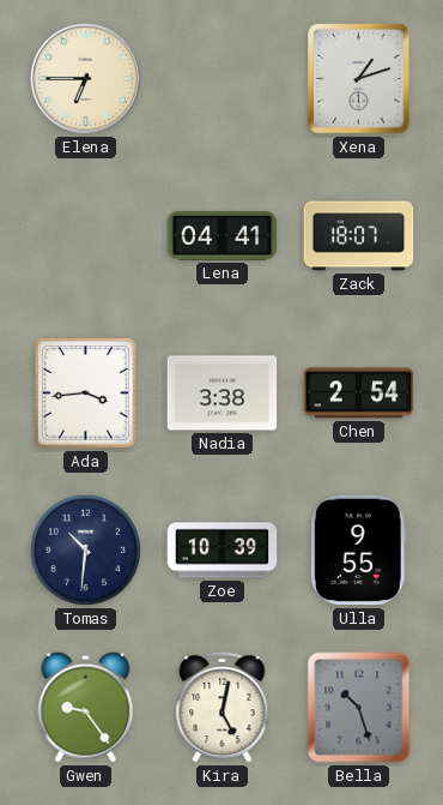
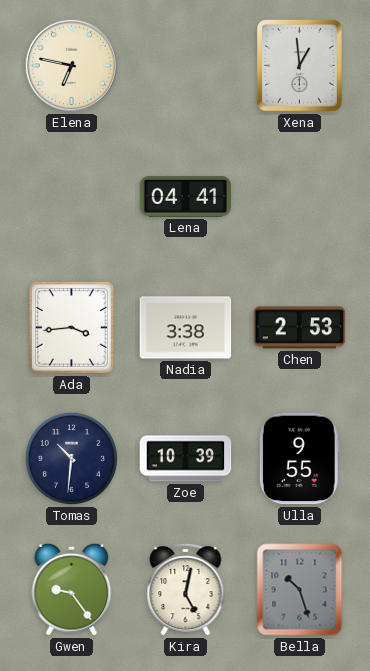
Elena: 6:45 -> 6:47 (71, 65)
Xena: 1:12 -> 12:59 (300, 66)
Zack: 18:07 -> none (359, 236)
Chen: 2:54 -> 2:53 (300, 328)
